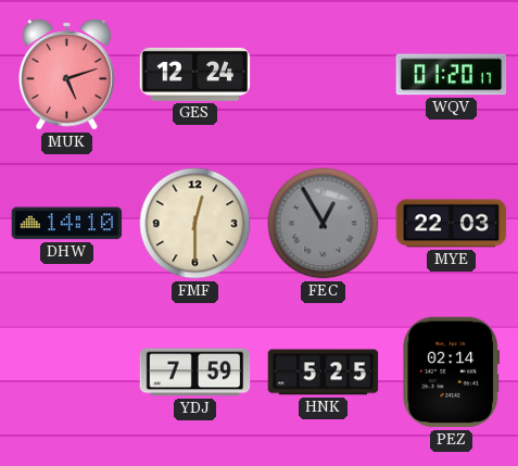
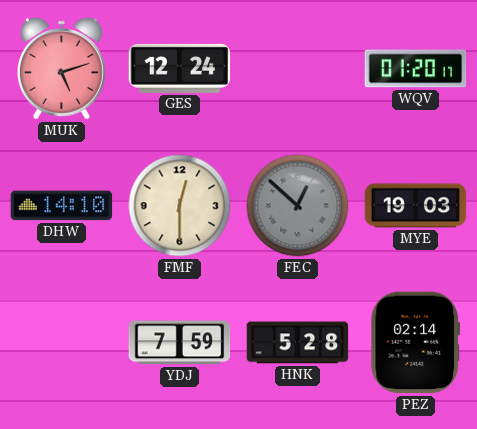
FEC: 12:55 -> 12:52 (298, 206)
MYE: 22:03 -> 19:03 (416, 206)
HNK: 5:25 -> 5:28 (298, 343)
